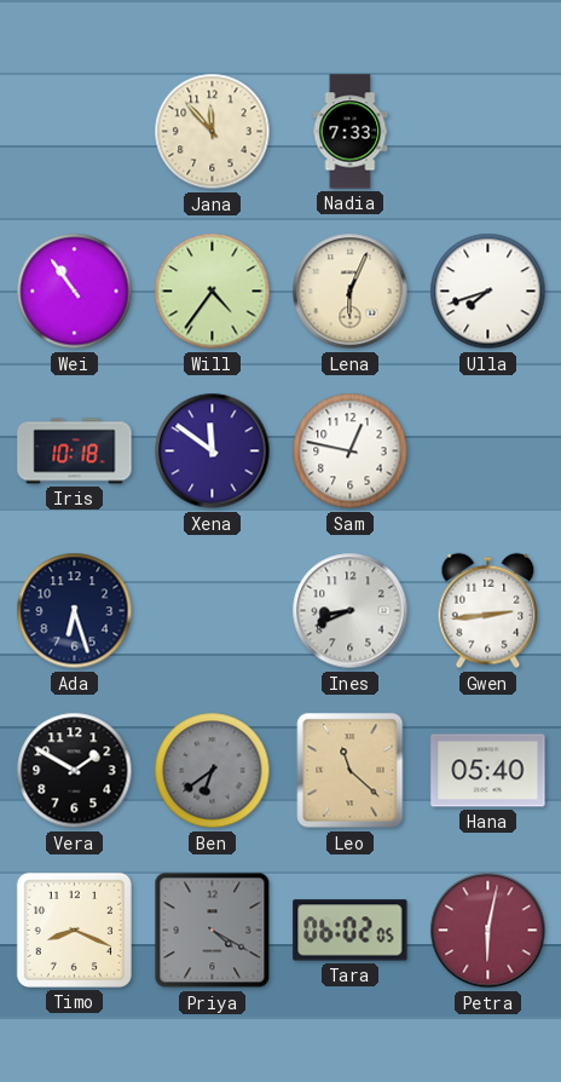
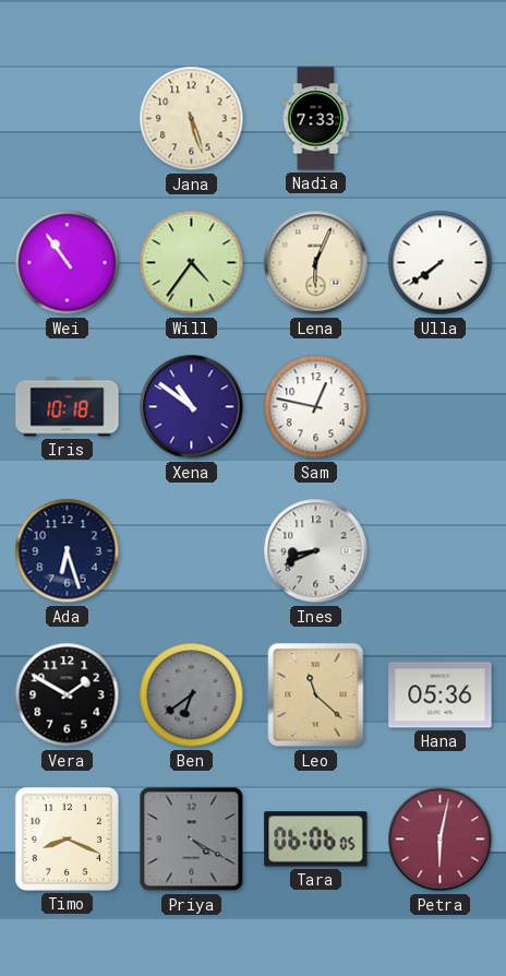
Jana: 11:53 -> 5:27 (192, 119)
Ulla: 7:42 -> 7:39 (441, 263)
Xena: 11:51 -> 10:51 (192, 407)
Gwen: 2:44 -> none (488, 611)
Hana: 05:40 -> 05:36 (441, 695)
Tara: 06:02 -> 06:06 (316, 840)
